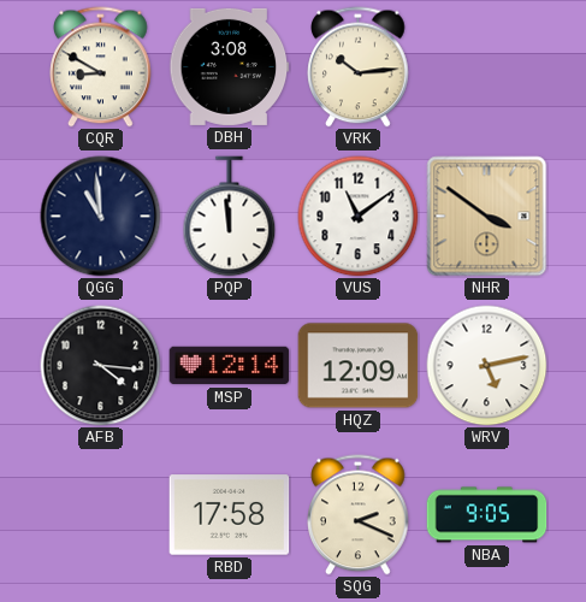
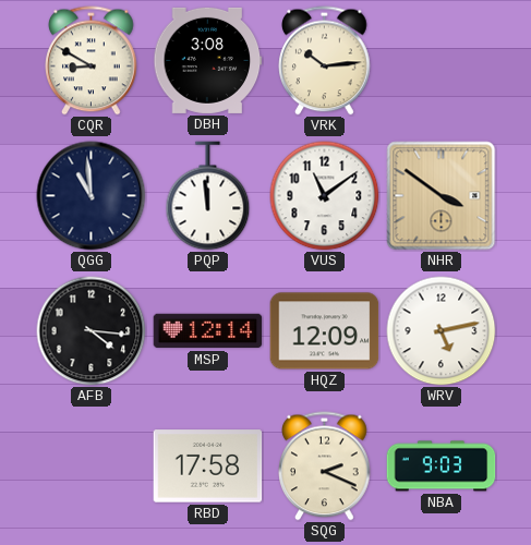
NBA: 9:05 -> 9:03 (442, 467)
